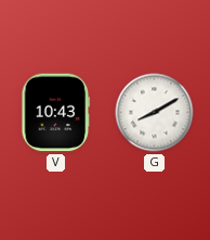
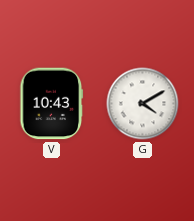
G: 8:10 -> 4:10 (143, 104)
